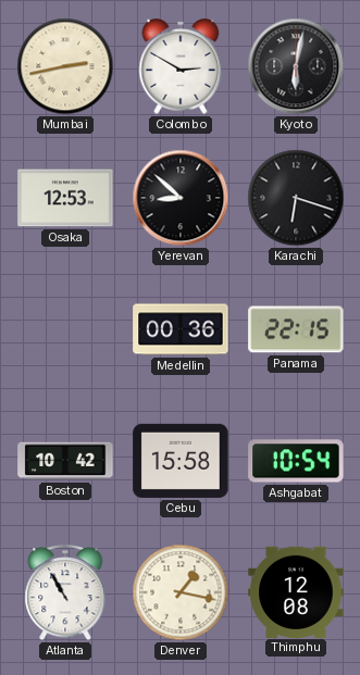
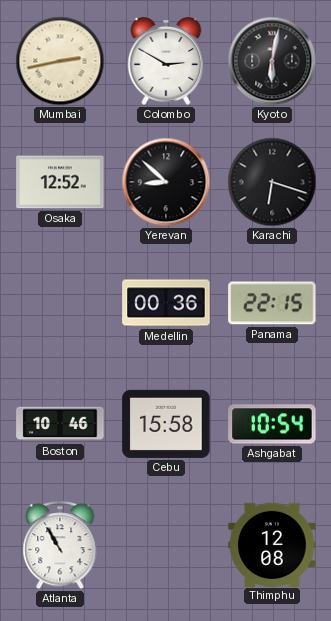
Osaka: 12:53 -> 12:52 (60, 182)
Boston: 10:42 -> 10:46 (60, 424)
Denver: 1:17 -> none (181, 592)
